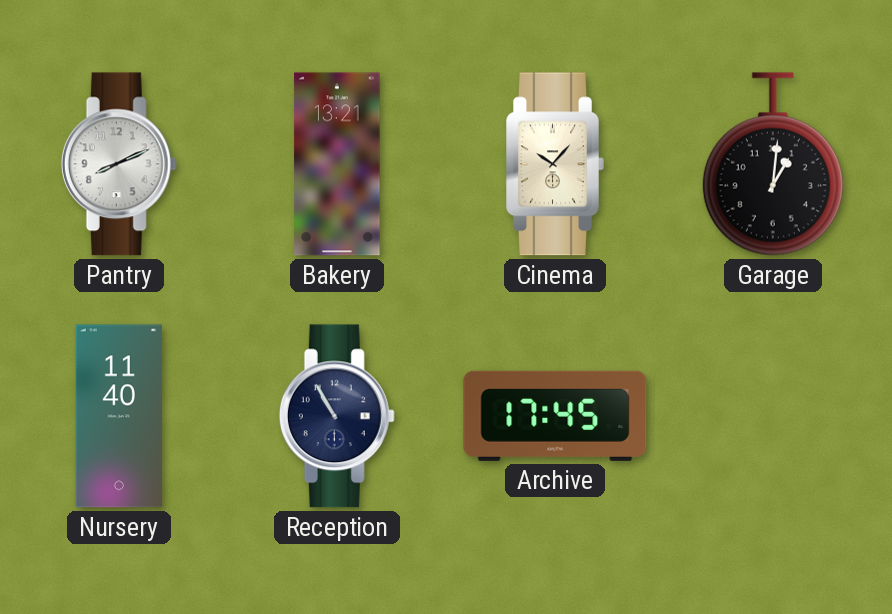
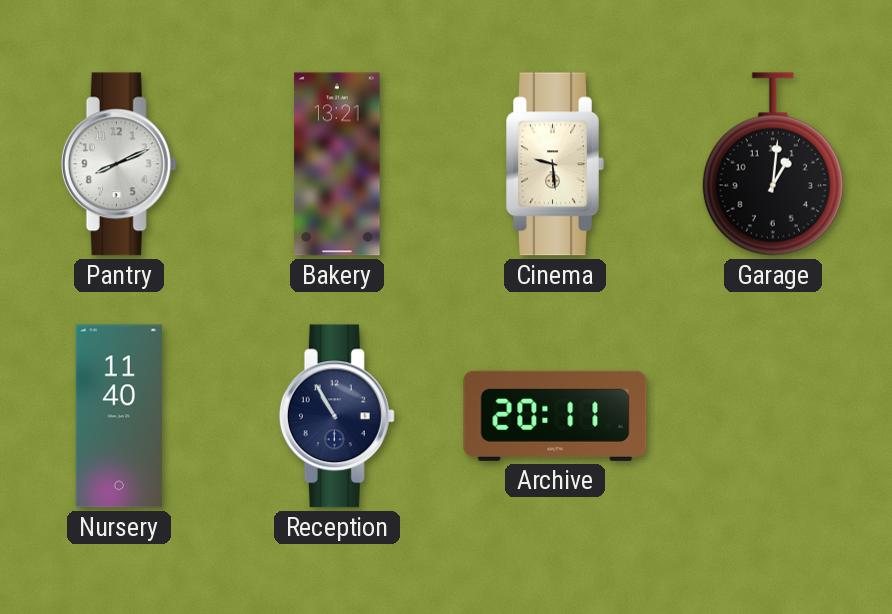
Cinema: 10:07 -> 9:29 (555, 164)
Archive: 17:45 -> 20:11 (555, 416)
